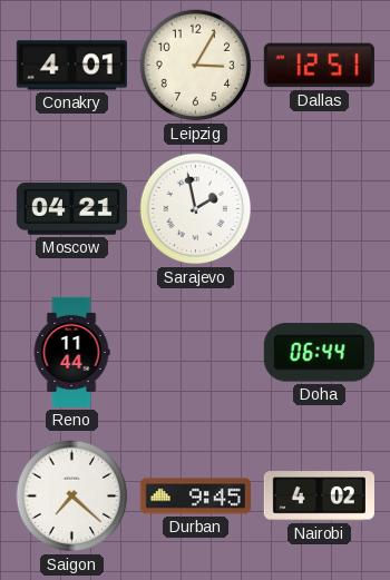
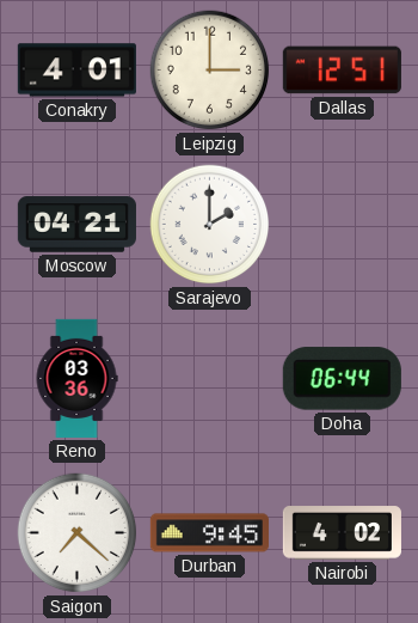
Leipzig: 3:05 -> 3:00 (210, 71)
Sarajevo: 1:58 -> 2:00 (210, 225)
Reno: 11:44 -> 03:36 (76, 378)
